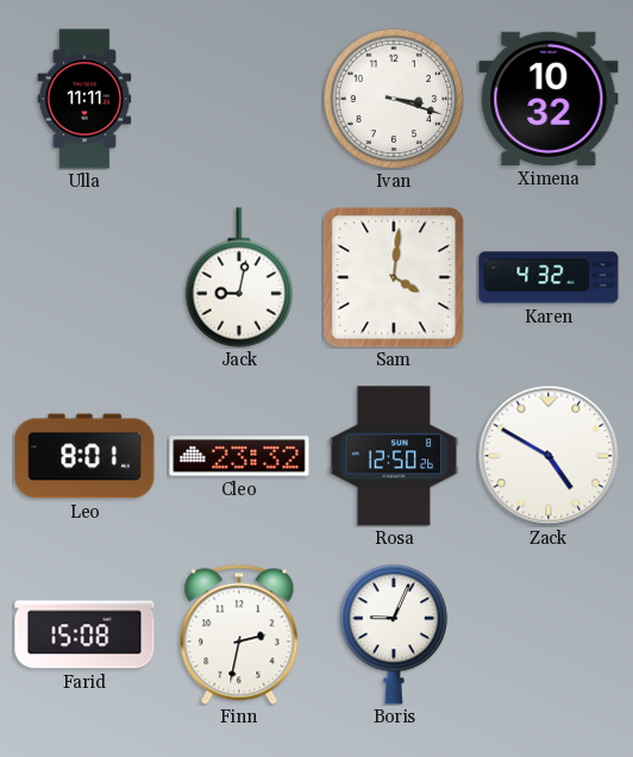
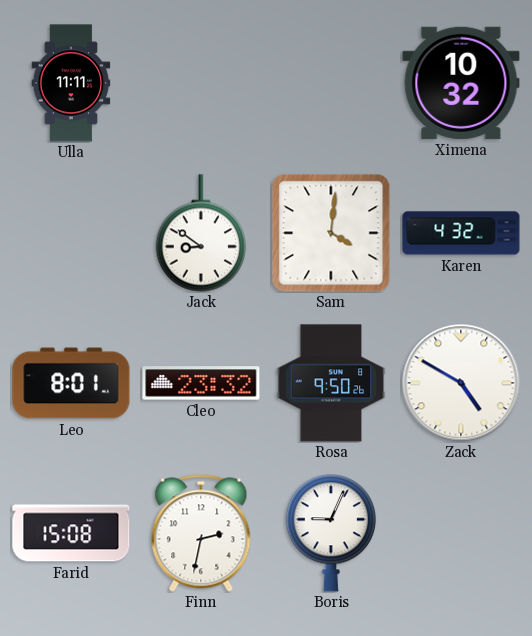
Ivan: 3:18 -> none (394, 99)
Jack: 9:02 -> 8:51 (201, 233)
Rosa: 12:50 -> 9:50 (331, 383)
